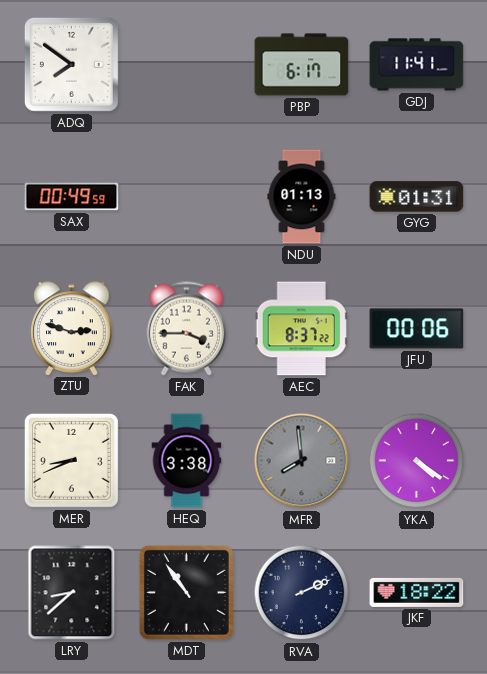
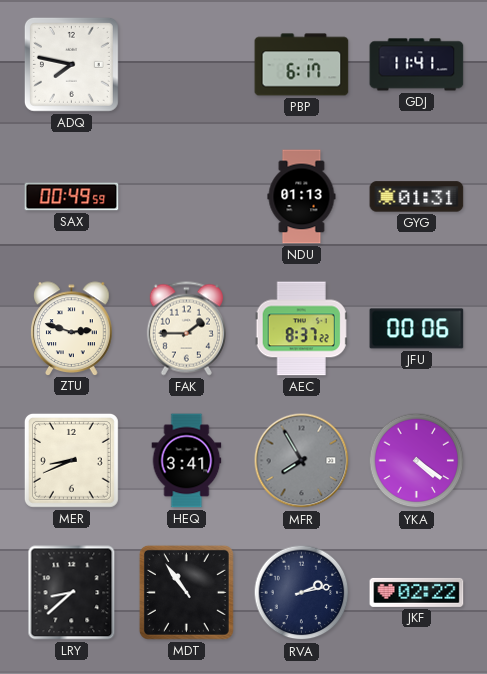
ADQ: 7:51 -> 7:47 (71, 64)
FAK: 3:45 -> 1:45 (186, 329)
HEQ: 3:38 -> 3:41 (187, 461)
MFR: 7:59 -> 7:55 (302, 461)
RVA: 2:11 -> 2:13 (302, 593)
JKF: 18:22 -> 02:22 (417, 592)
